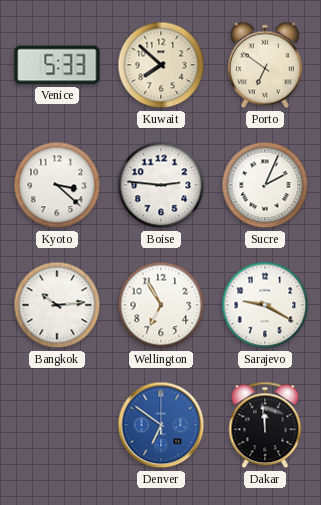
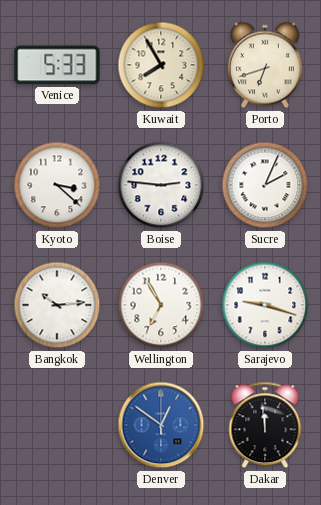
Kuwait: 7:52 -> 7:55 (161, 65)
Porto: 6:51 -> 6:42 (265, 65)
Sarajevo: 9:20 -> 9:18 (265, 305)
Denver: 6:51 -> 12:51 (161, 425)
